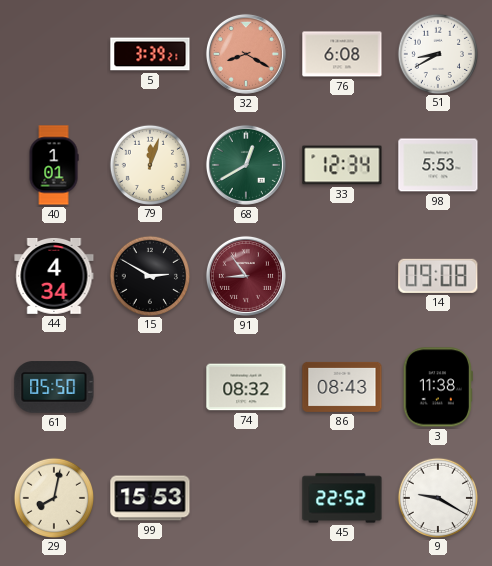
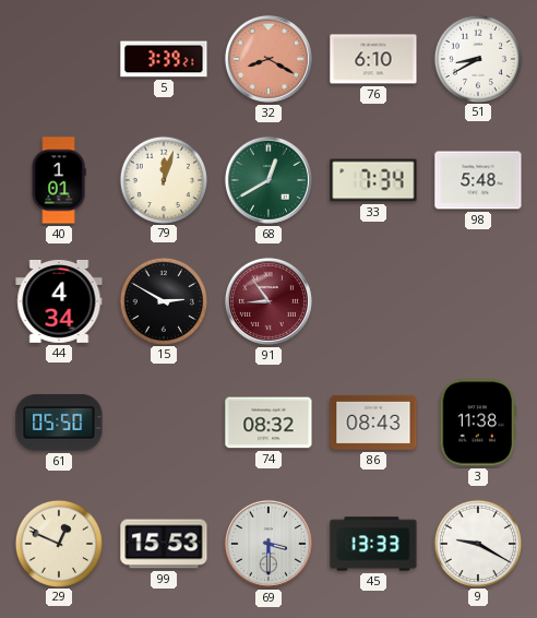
76: 6:08 -> 6:10 (373, 59)
33: 12:34 -> 7:34 (373, 180)
98: 5:53 -> 5:48 (478, 180)
14: 09:08 -> none (438, 276)
29: 8:02 -> 12:49 (58, 543)
69: none -> 3:30 (268, 544)
45: 22:52 -> 13:33 (373, 544)
